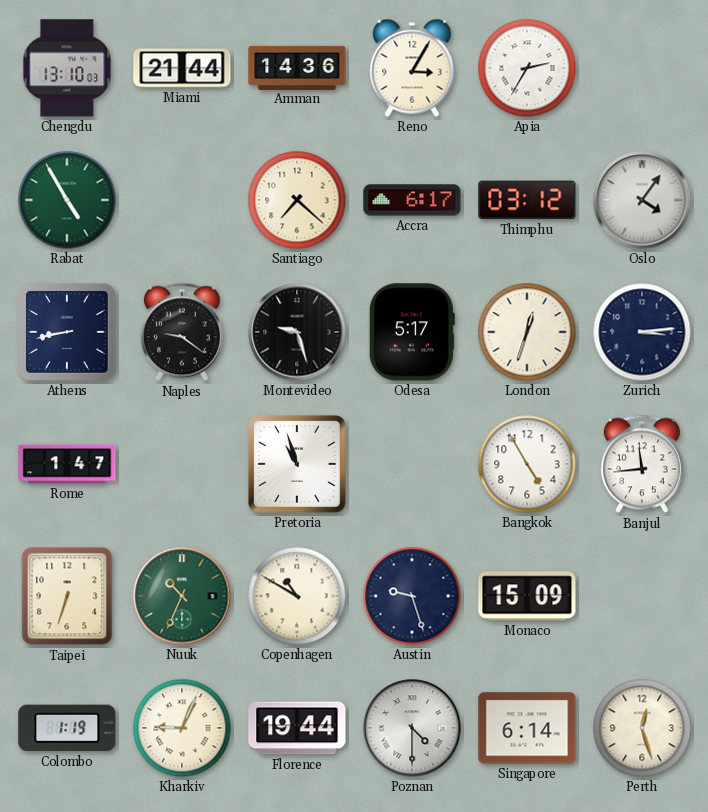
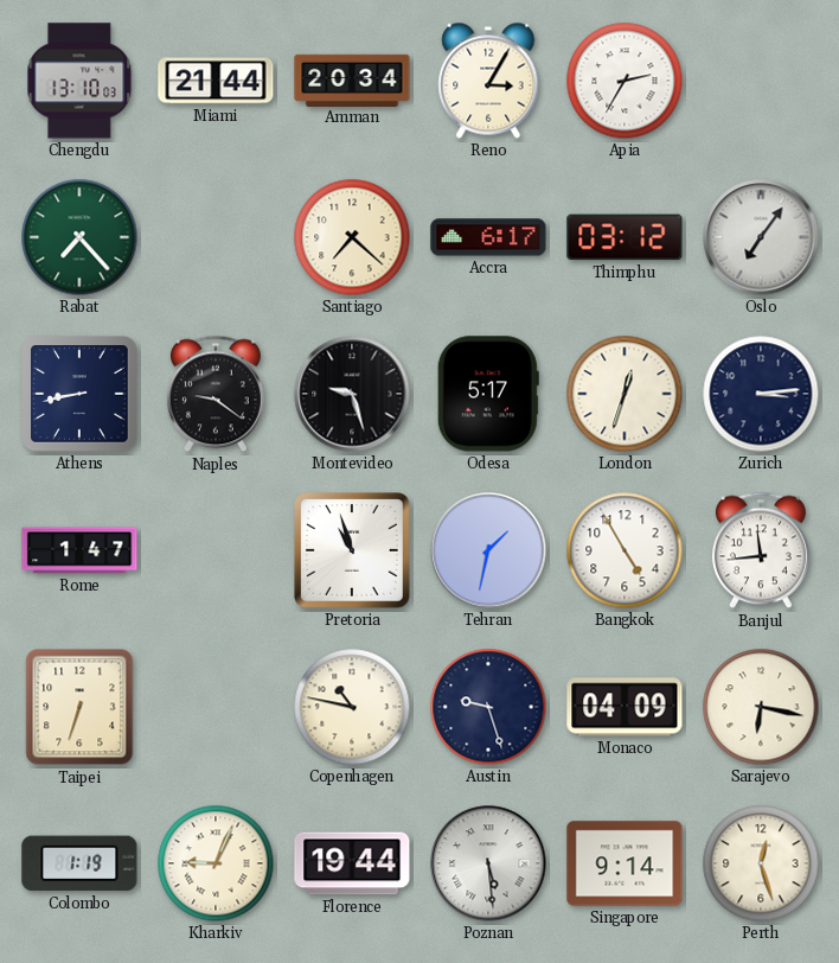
Amman: 14:36 -> 20:34 (352, 79)
Rabat: 4:55 -> 7:23 (79, 237)
Oslo: 4:06 -> 7:06 (761, 237)
Tehran: none -> 1:32 (488, 550)
Nuuk: 10:34 -> none (182, 596)
Copenhagen: 10:50 -> 10:47 (352, 707)
Monaco: 15:09 -> 04:09 (625, 707)
Sarajevo: none -> 6:17 (761, 707)
Poznan: 4:30 -> 5:29 (488, 863)
Singapore: 6:14 -> 9:14 (625, 863)
